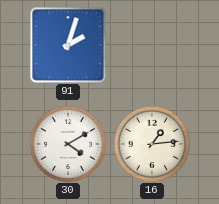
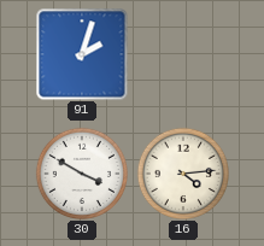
30: 4:10 -> 3:50 (81, 172)
16: 1:14 -> 4:14 (182, 172)
